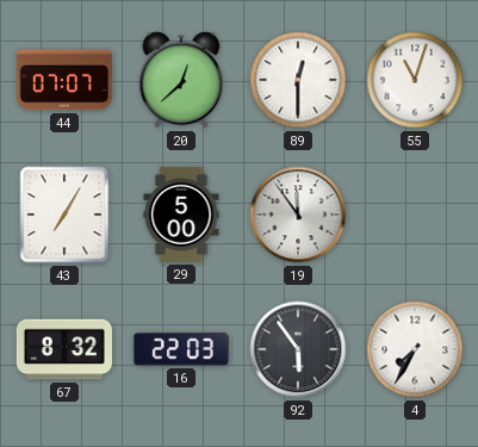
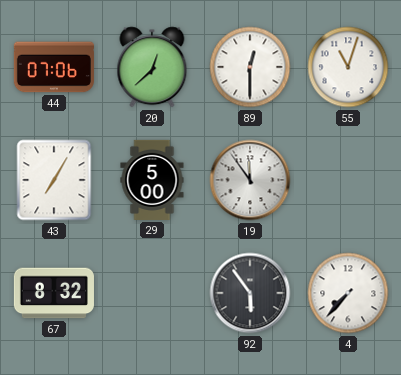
44: 07:07 -> 07:06 (54, 67)
16: 22:03 -> none (181, 350)
4: 7:35 -> 7:37 (348, 293)
